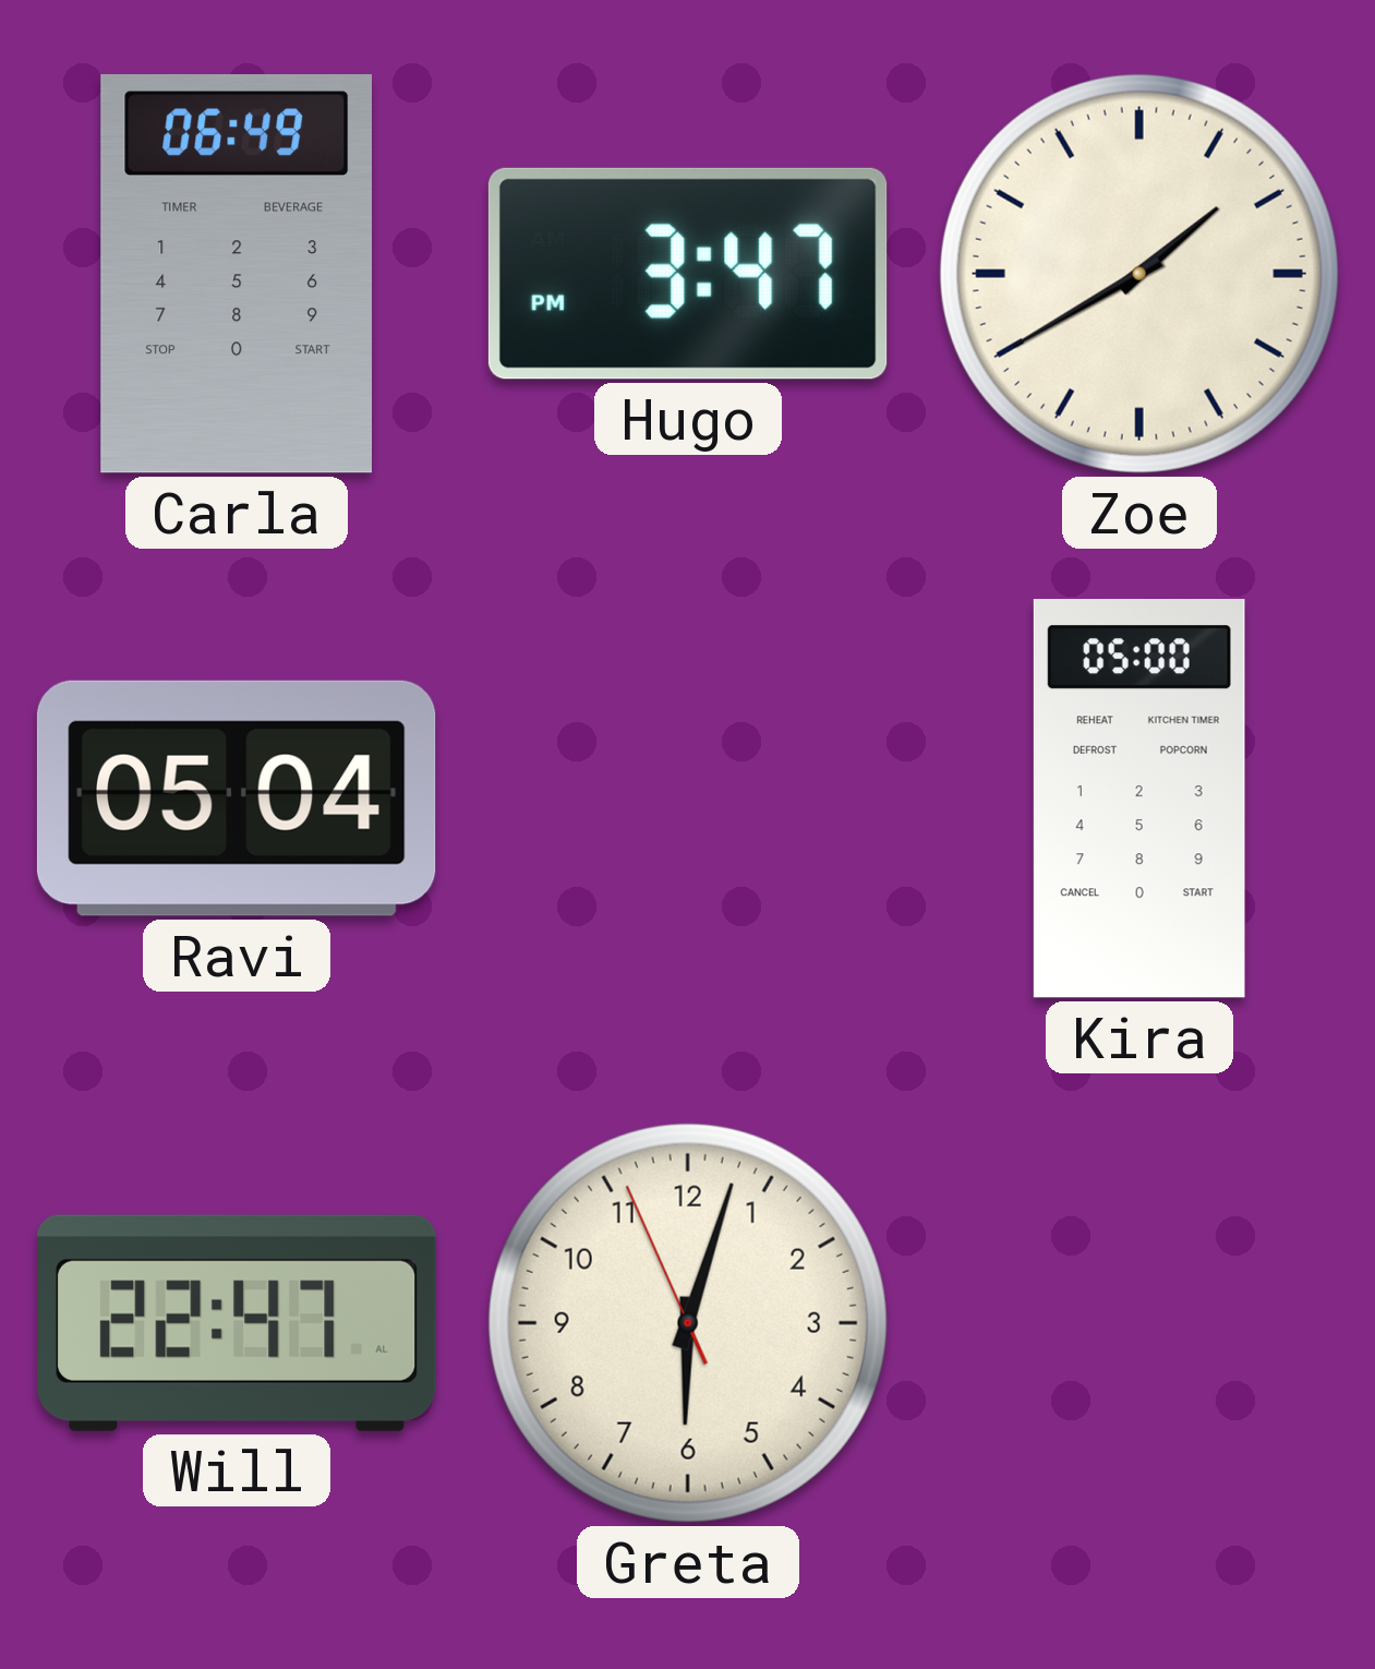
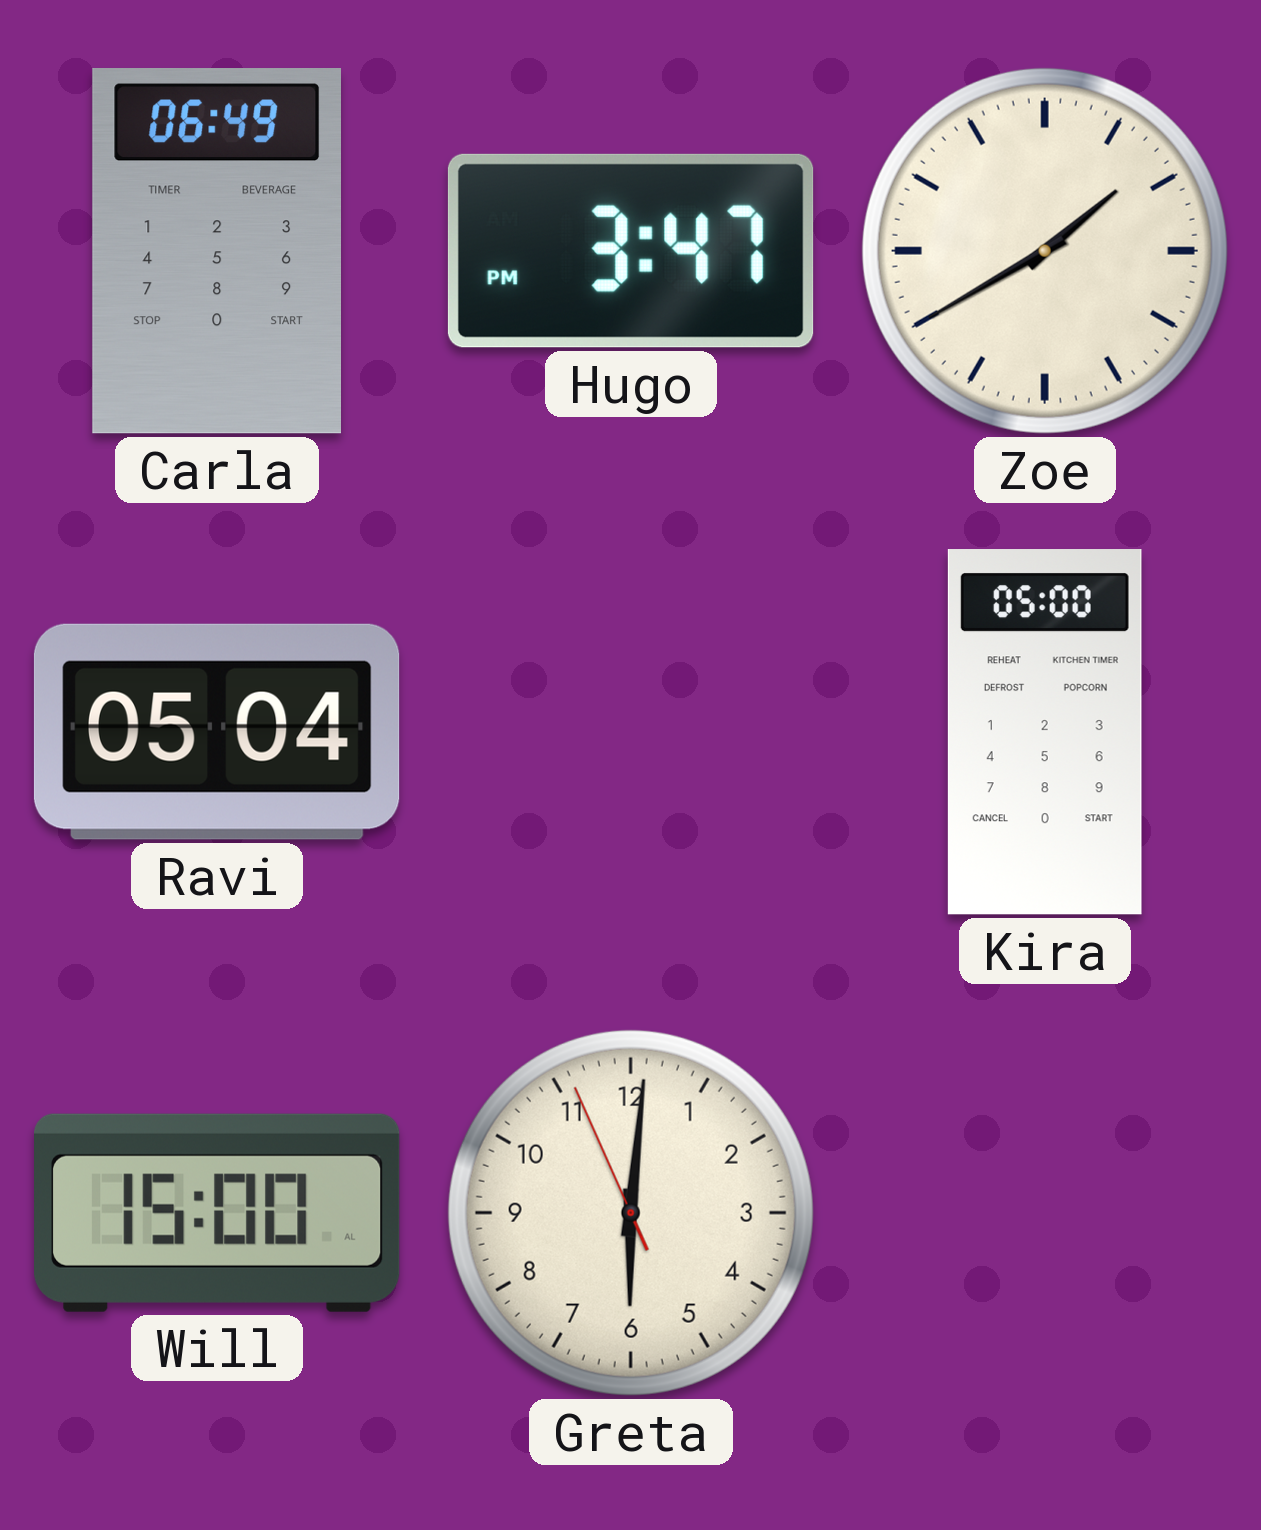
Will: 22:47 -> 15:00 (218, 1213)
Greta: 6:02 -> 6:00 (631, 1213)
